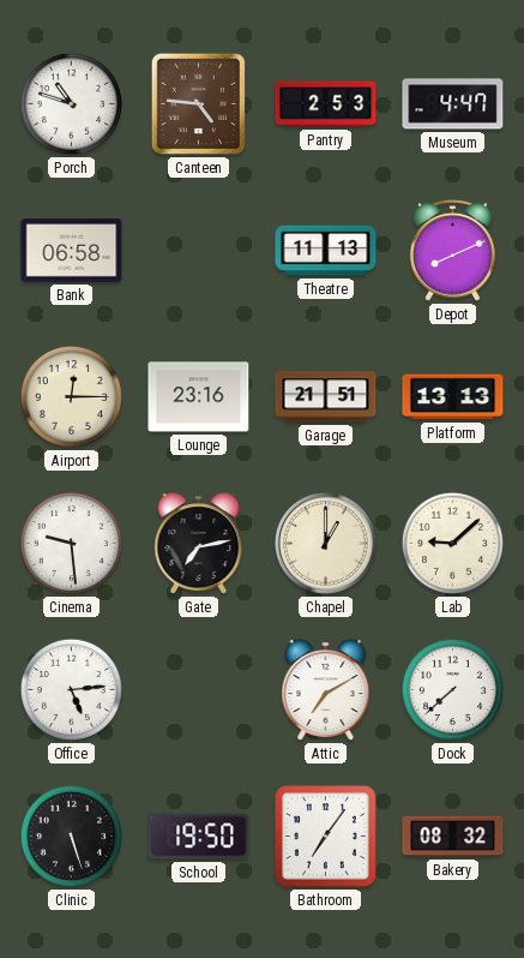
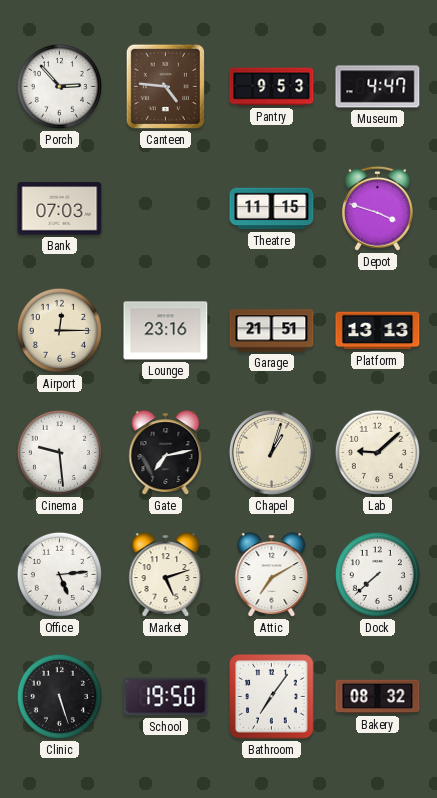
Porch: 10:48 -> 2:53 (59, 86)
Pantry: 2:53 -> 9:53 (272, 87)
Bank: 06:58 -> 07:03 (60, 209)
Theatre: 11:13 -> 11:15 (272, 209)
Depot: 8:11 -> 3:48 (377, 208)
Chapel: 1:00 -> 1:03 (271, 452)
Market: none -> 5:12 (166, 575)
